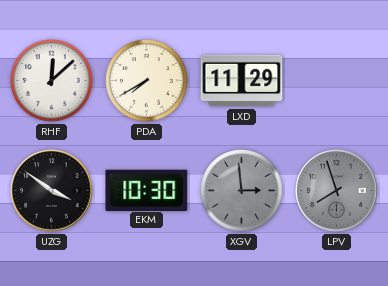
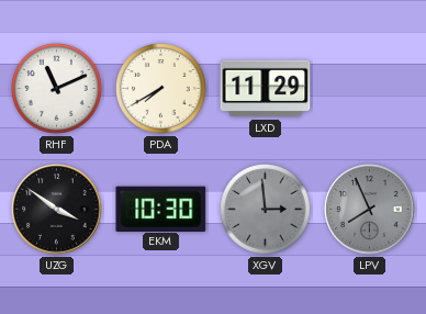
RHF: 12:08 -> 11:11 (57, 89)
LPV: 7:57 -> 7:56 (370, 210)
